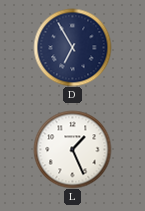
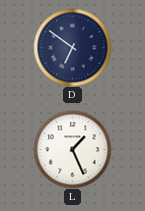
D: 6:55 -> 6:51 (72, 47)
